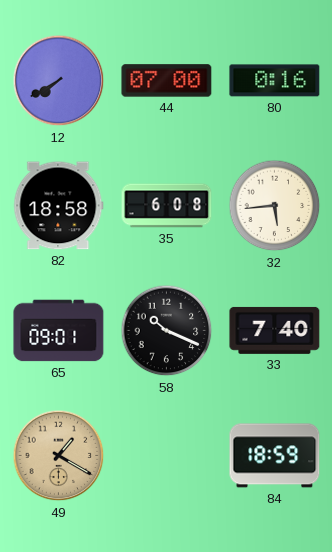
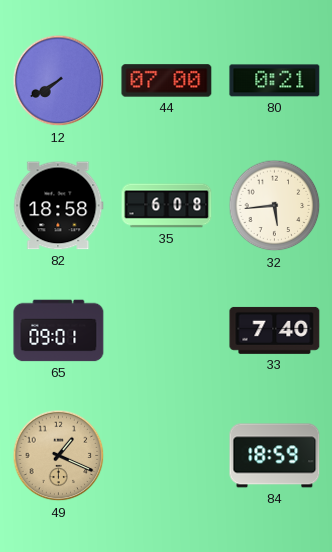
80: 0:16 -> 0:21 (275, 81)
58: 10:19 -> none (167, 331)
49: 1:20 -> 1:19 (59, 456)
